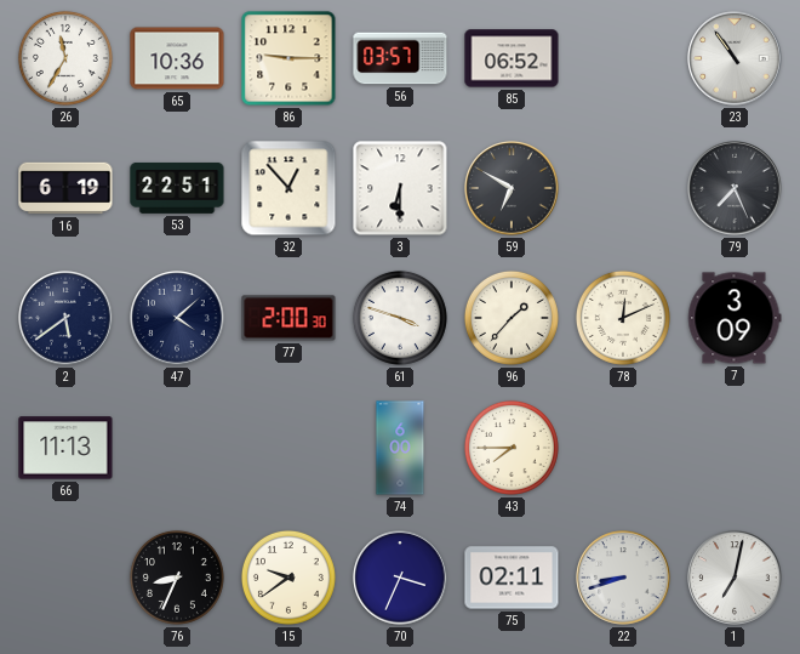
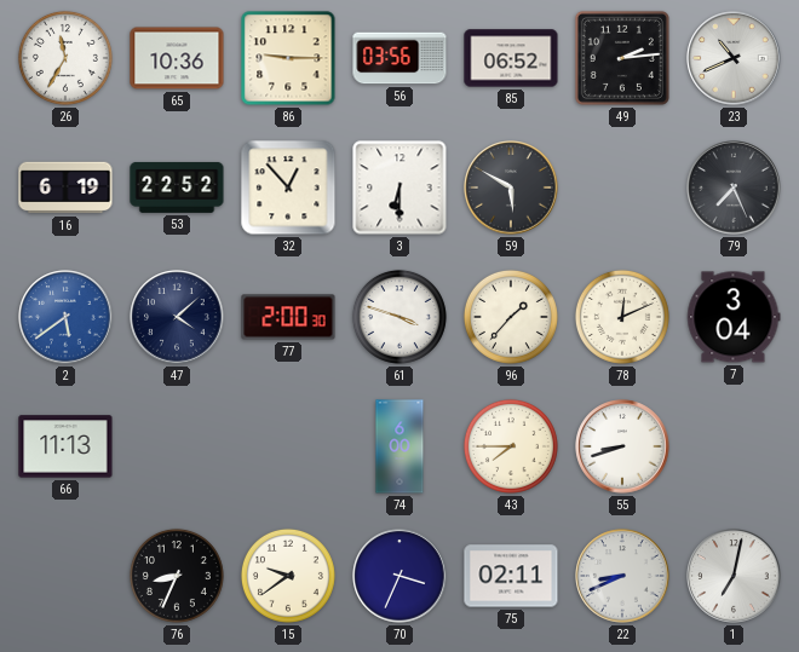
56: 03:57 -> 03:56 (399, 58)
49: none -> 2:14 (622, 58)
23: 10:54 -> 10:41 (734, 58)
53: 22:51 -> 22:52 (177, 187)
59: 6:50 -> 5:50 (511, 187)
2 dial: navy -> blue (65, 317)
7: 3:09 -> 3:04 (734, 317)
55: none -> 8:42 (622, 446)
22: 8:42 -> 8:41 (622, 576)
